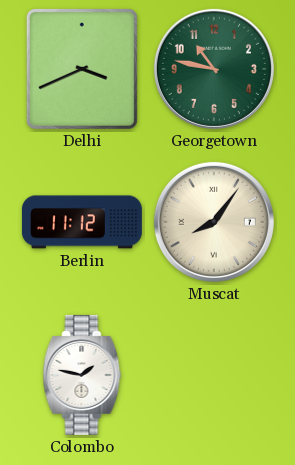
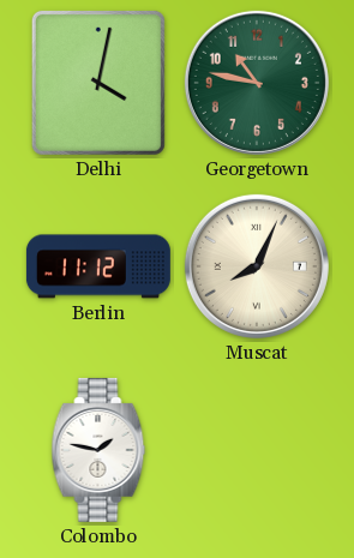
Delhi: 3:41 -> 4:02 (98, 83)
Muscat: 8:06 -> 8:04 (257, 266)
